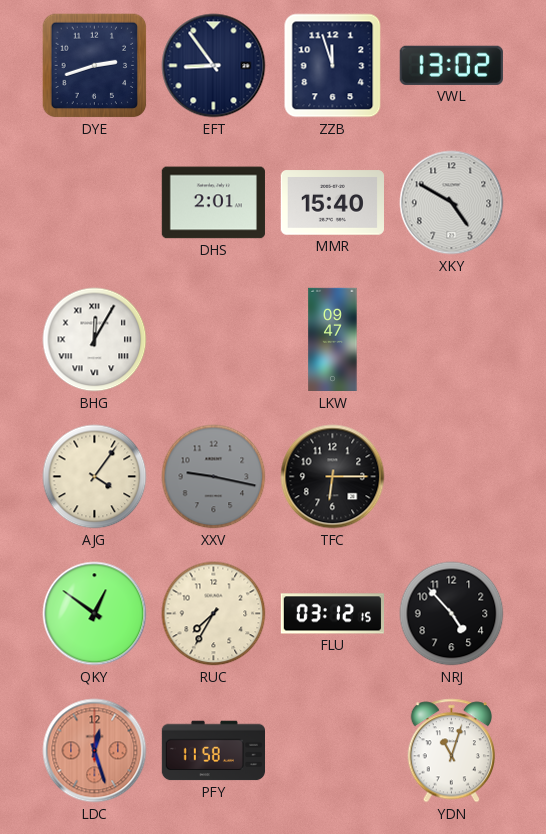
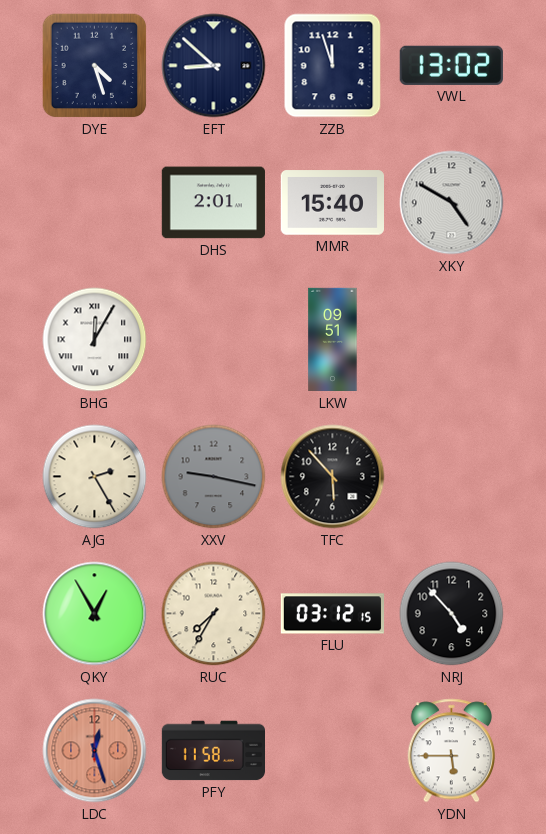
DYE: 2:42 -> 4:27 (95, 66)
EFT: 8:54 -> 8:52 (214, 66)
LKW: 09:47 -> 09:51 (333, 340)
AJG: 4:06 -> 2:25 (95, 477)
TFC: 6:15 -> 5:53 (333, 477)
QKY: 12:51 -> 12:55 (95, 614)
YDN: 11:03 -> 5:45 (452, 751)
